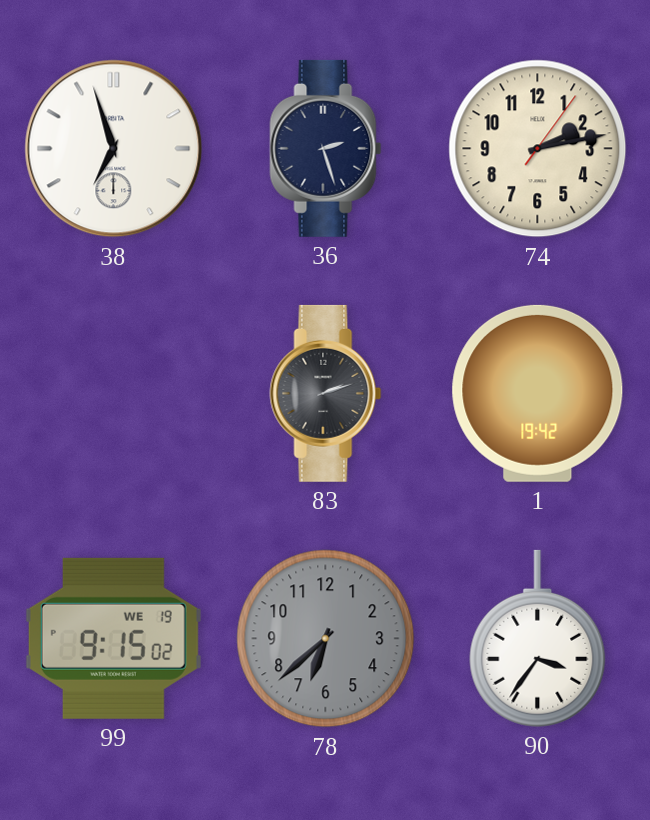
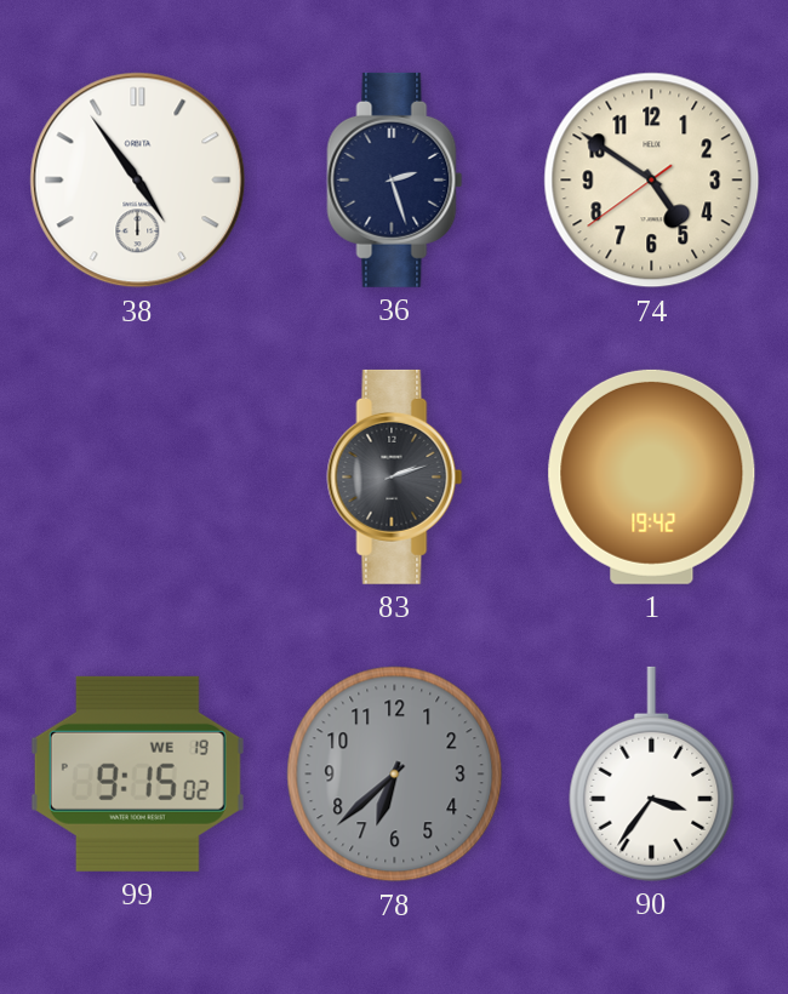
38: 6:57 -> 4:54 (138, 181)
74: 2:13 -> 4:50 (652, 181)
